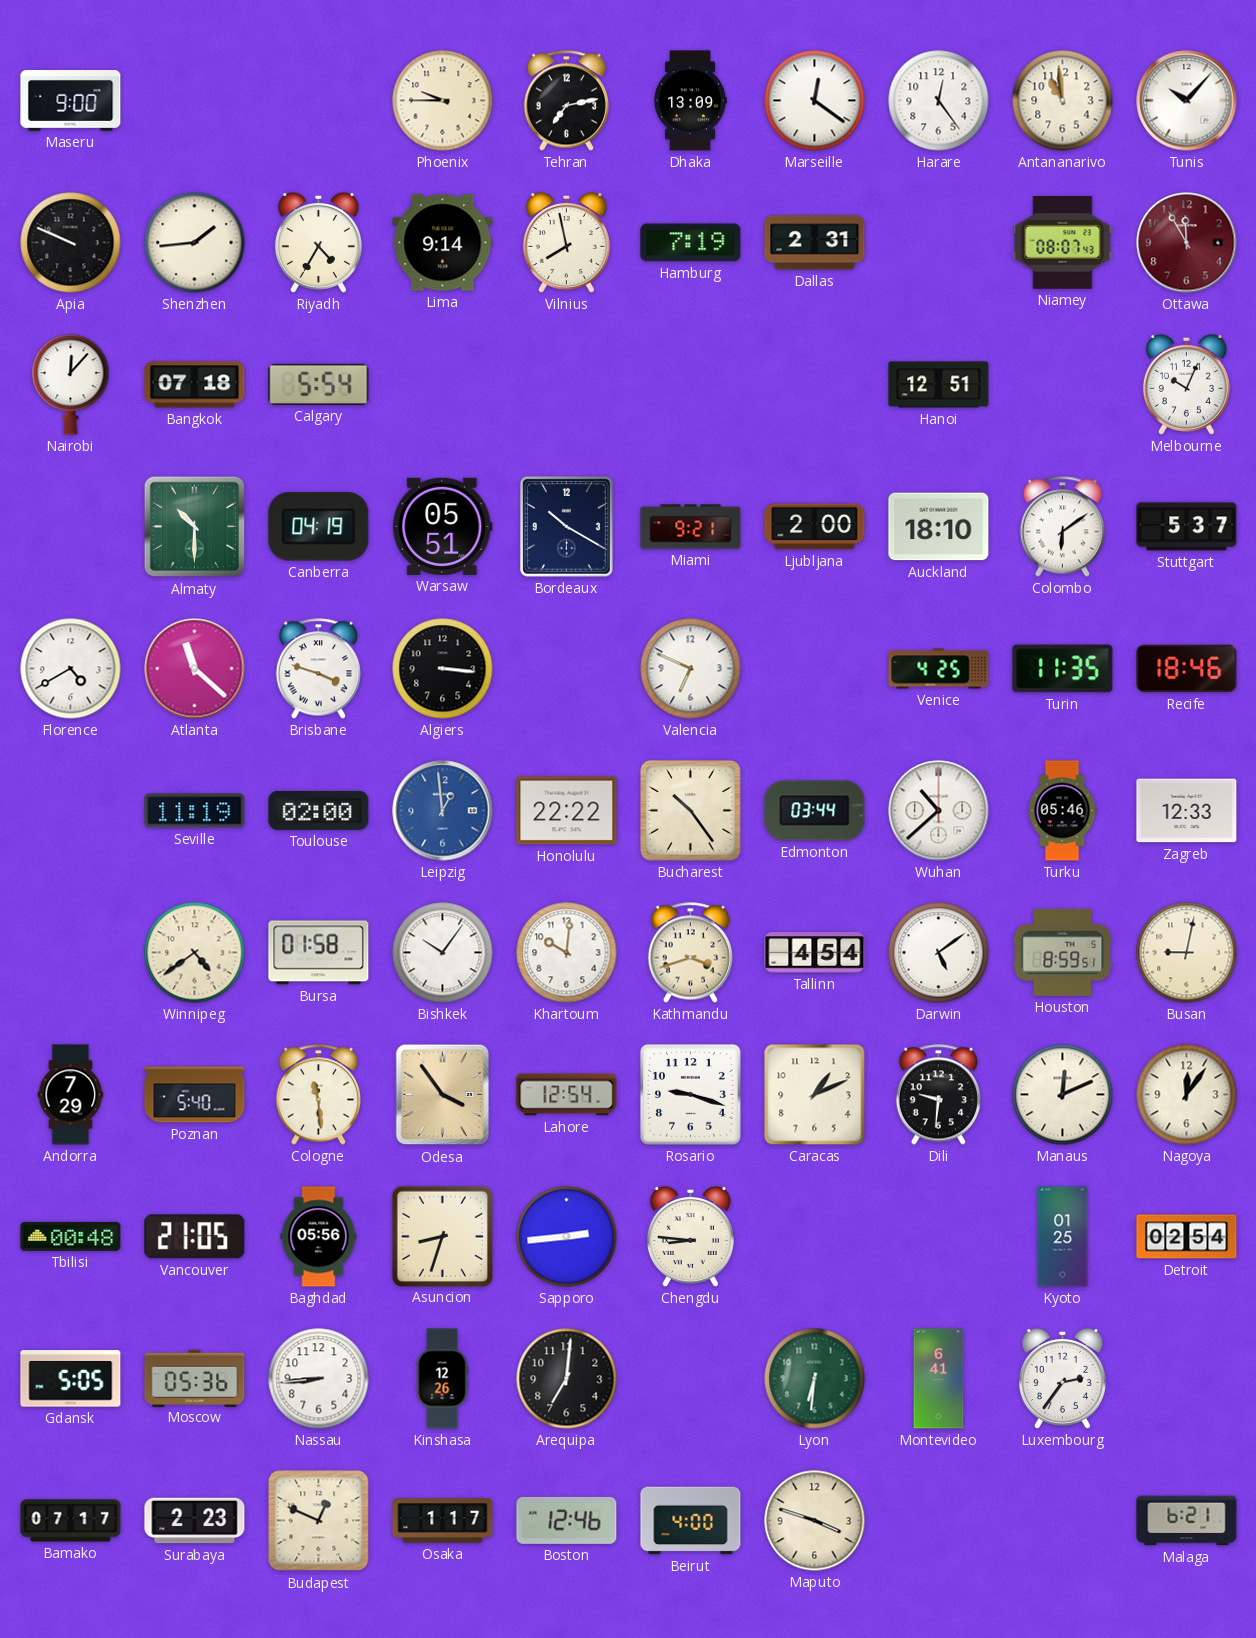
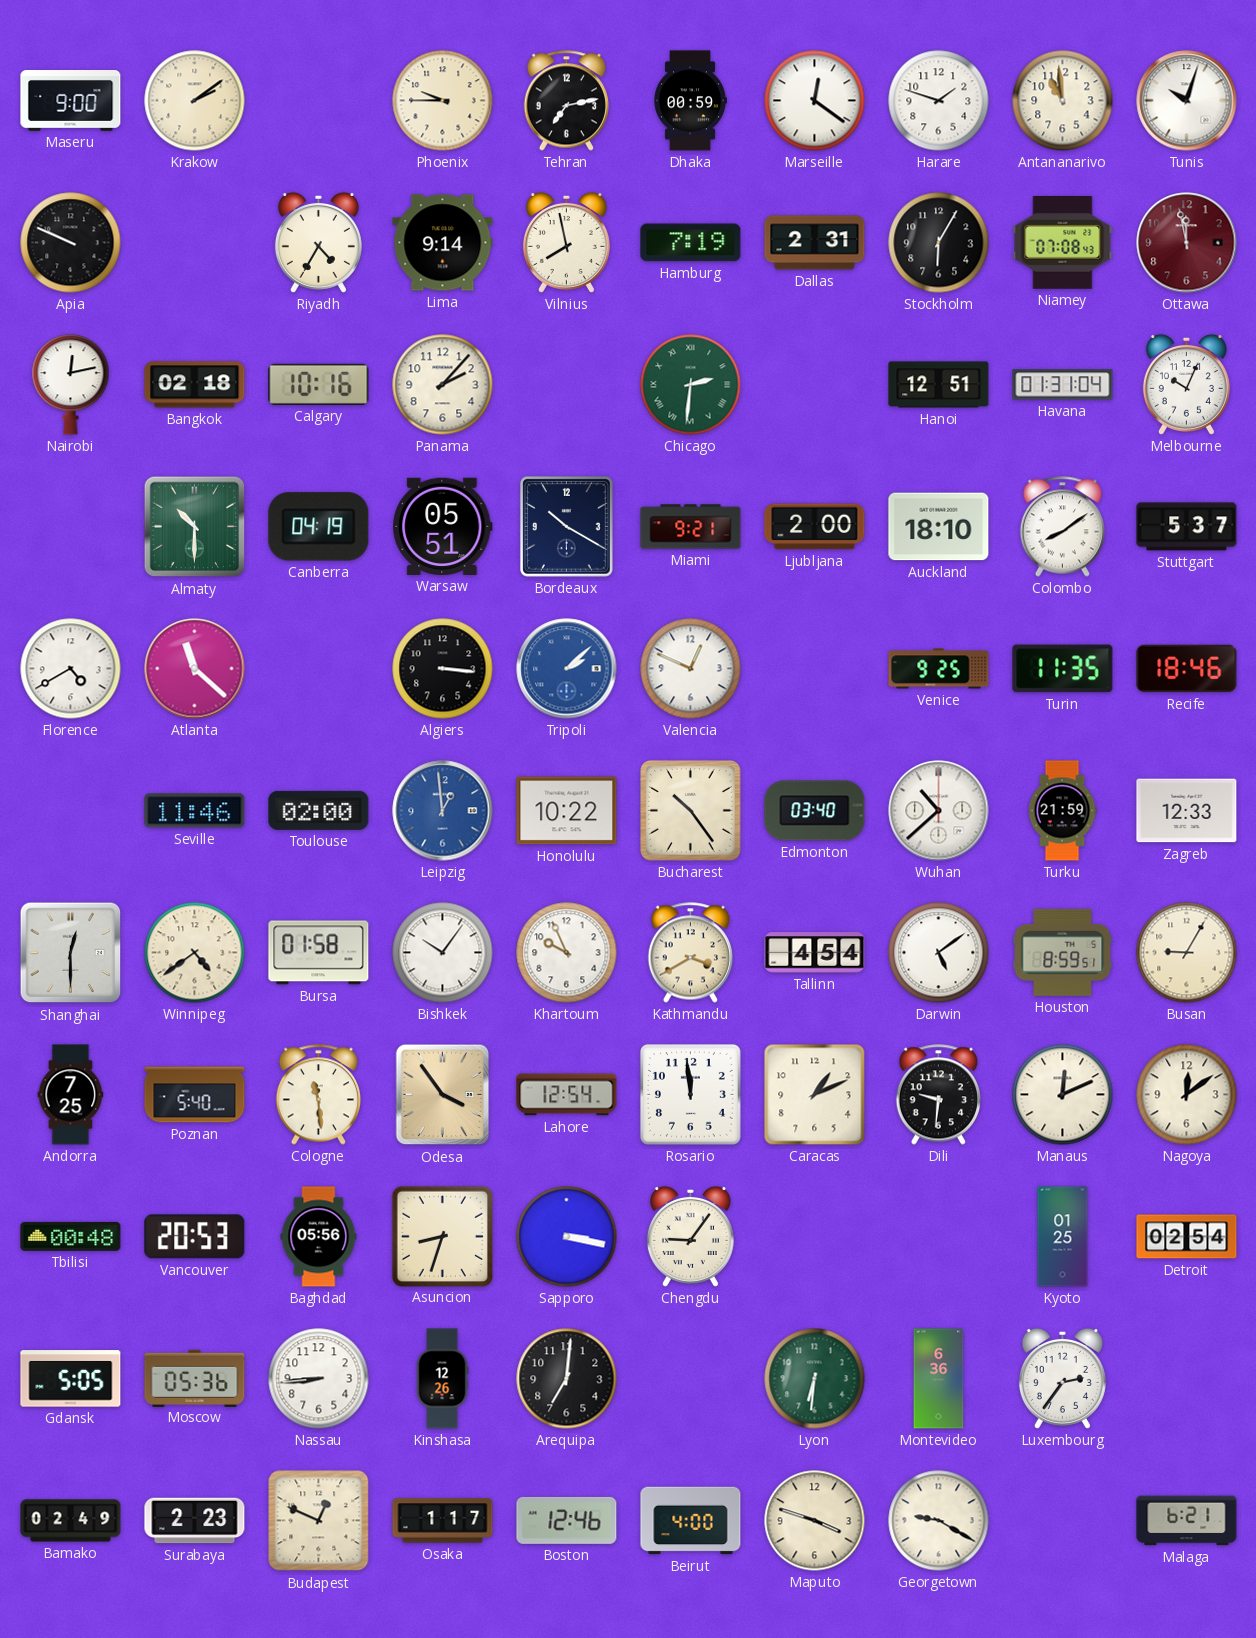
Krakow: none -> 2:09 (195, 101)
Dhaka: 13:09 -> 00:59 (690, 101)
Harare: 12:24 -> 1:48 (939, 101)
Tunis: 10:07 -> 10:03 (1187, 101)
Shenzhen: 1:44 -> none (195, 243)
Stockholm: none -> 6:05 (939, 243)
Niamey: 08:07 -> 07:08 (1063, 243)
Ottawa: 11:55 -> 11:58 (1187, 243)
Nairobi: 12:07 -> 12:13 (71, 385)
Bangkok: 07:18 -> 02:18 (195, 385)
Calgary: 5:54 -> 10:16 (319, 384)
Panama: none -> 2:07 (443, 385)
Chicago: none -> 2:31 (691, 385)
Havana: none -> 01:31 (1063, 385)
Colombo: 6:09 -> 8:09 (1062, 527)
Brisbane: 3:48 -> none (318, 669)
Tripoli: none -> 2:08 (567, 669)
Valencia: 6:49 -> 12:49 (691, 669)
Venice: 4:25 -> 9:25 (939, 669)
Seville: 11:19 -> 11:46 (195, 811)
Honolulu: 22:22 -> 10:22 (567, 811)
Edmonton: 03:44 -> 03:40 (815, 811)
Turku: 05:46 -> 21:59 (1062, 811)
Shanghai: none -> 12:30 (71, 953)
Khartoum: 10:01 -> 9:56 (567, 953)
Kathmandu: 3:42 -> 3:40 (690, 953)
Busan: 9:02 -> 9:05 (1187, 953)
Andorra: 7:29 -> 7:25 (71, 1095)
Rosario: 9:18 -> 11:59 (690, 1094)
Nagoya: 12:06 -> 12:09 (1187, 1095)
Vancouver: 21:05 -> 20:53 (195, 1237)
Sapporo: 2:44 -> 3:17 (567, 1237)
Chengdu: 8:46 -> 9:06 (690, 1236)
Montevideo: 6:41 -> 6:36 (939, 1379)
Bamako: 07:17 -> 02:49 (71, 1521)
Georgetown: none -> 9:20 (939, 1521)
